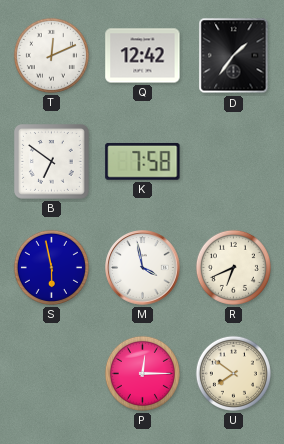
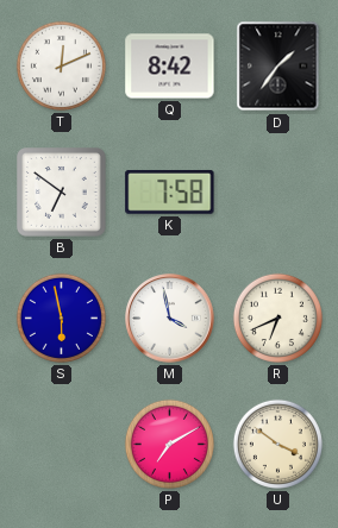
Q: 12:42 -> 8:42 (170, 67)
P: 12:15 -> 7:10 (169, 444)
U: 7:51 -> 3:51 (277, 444)
